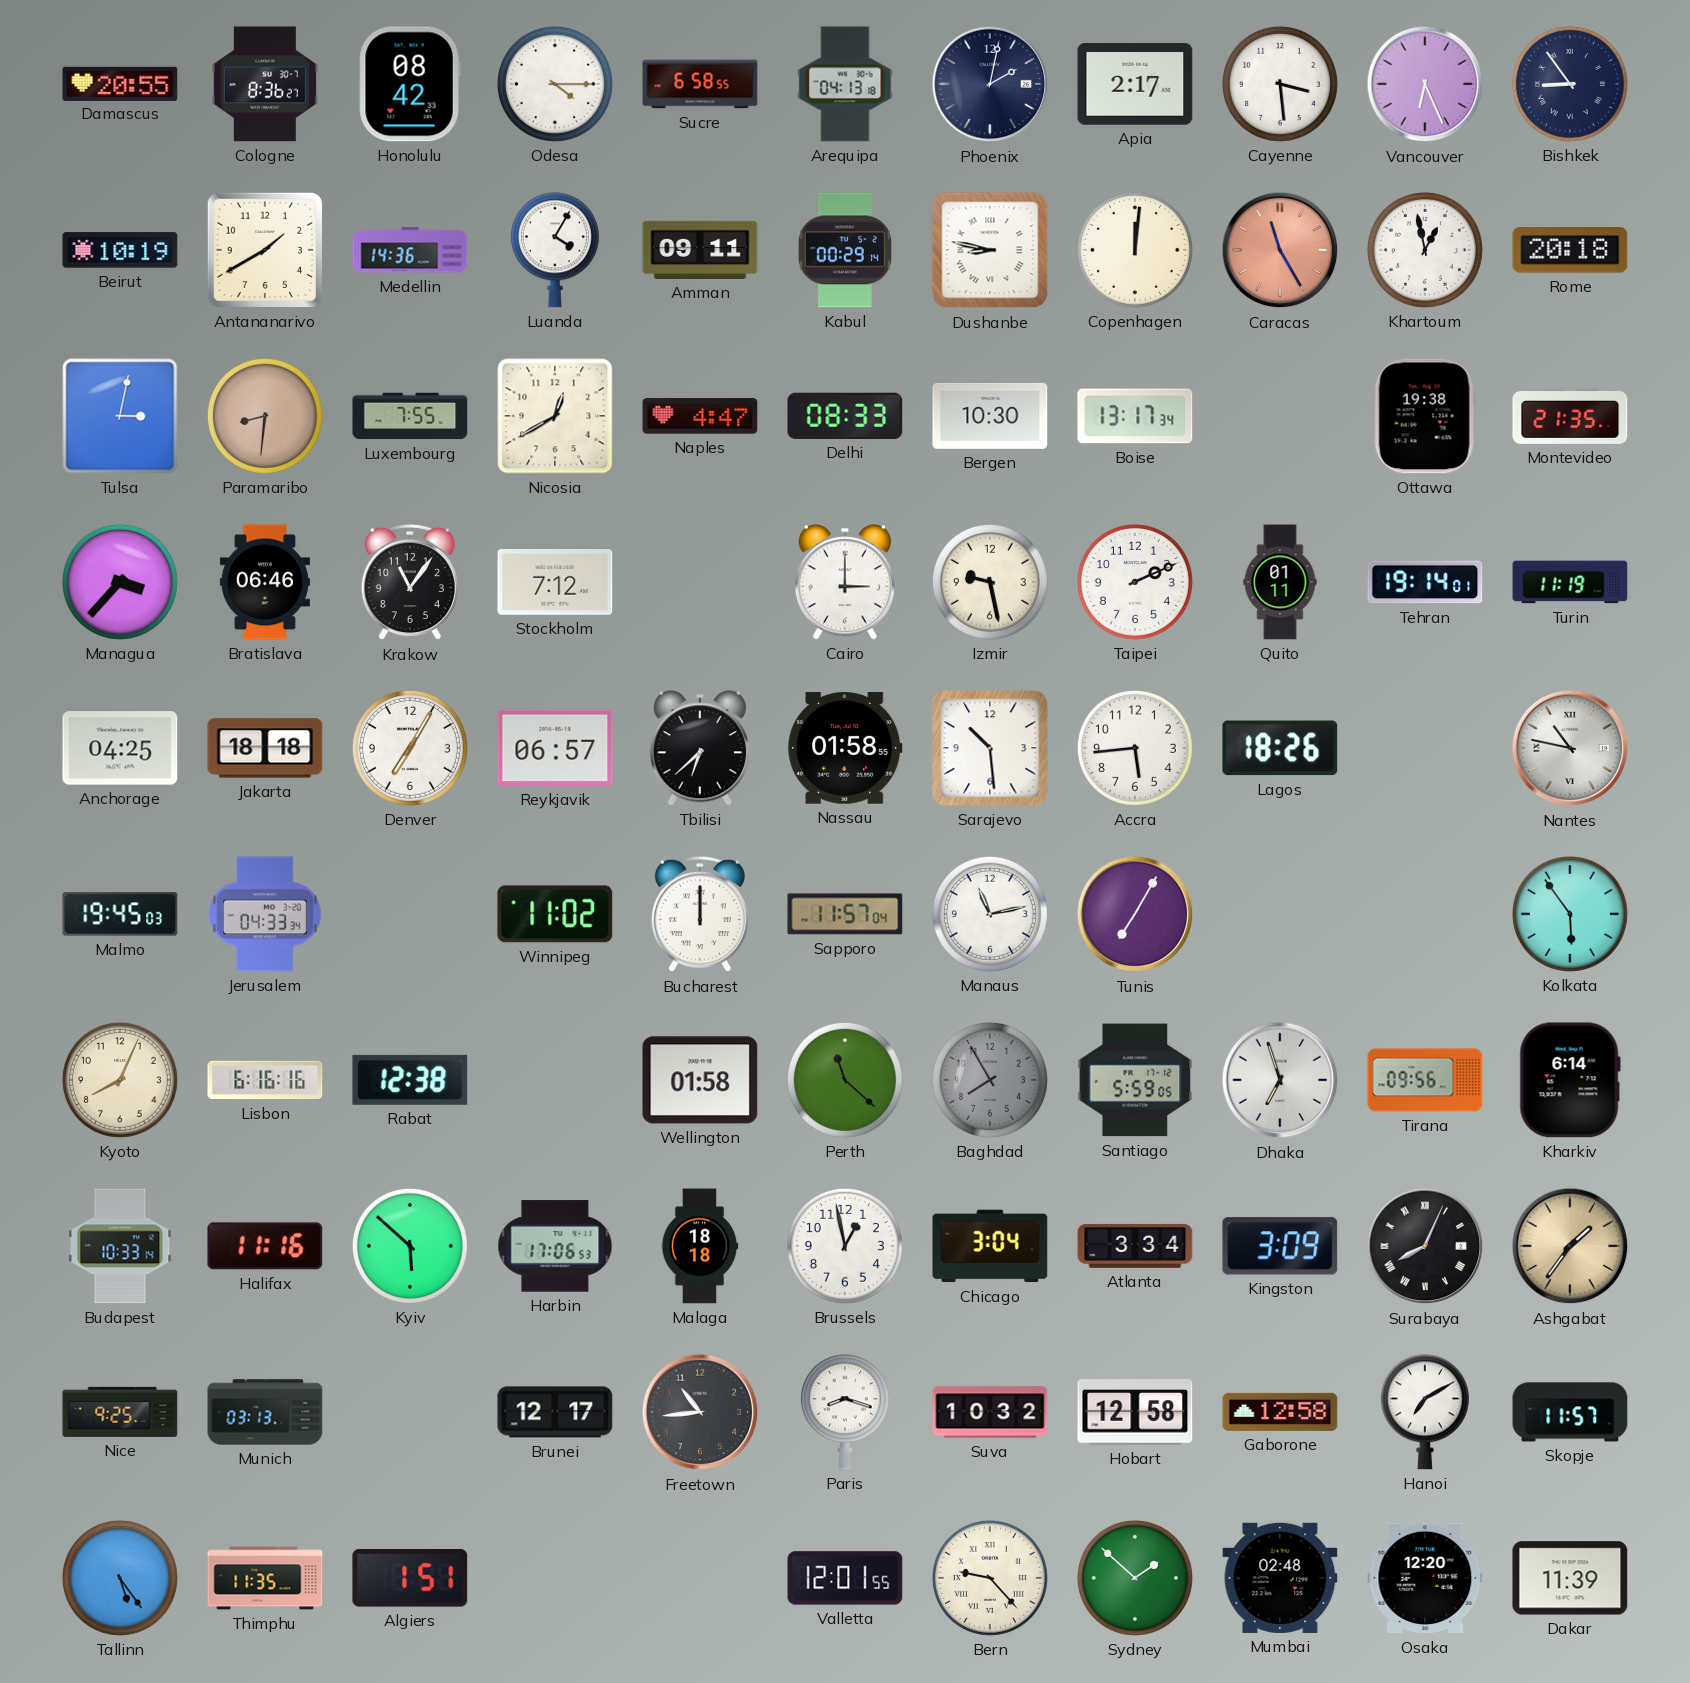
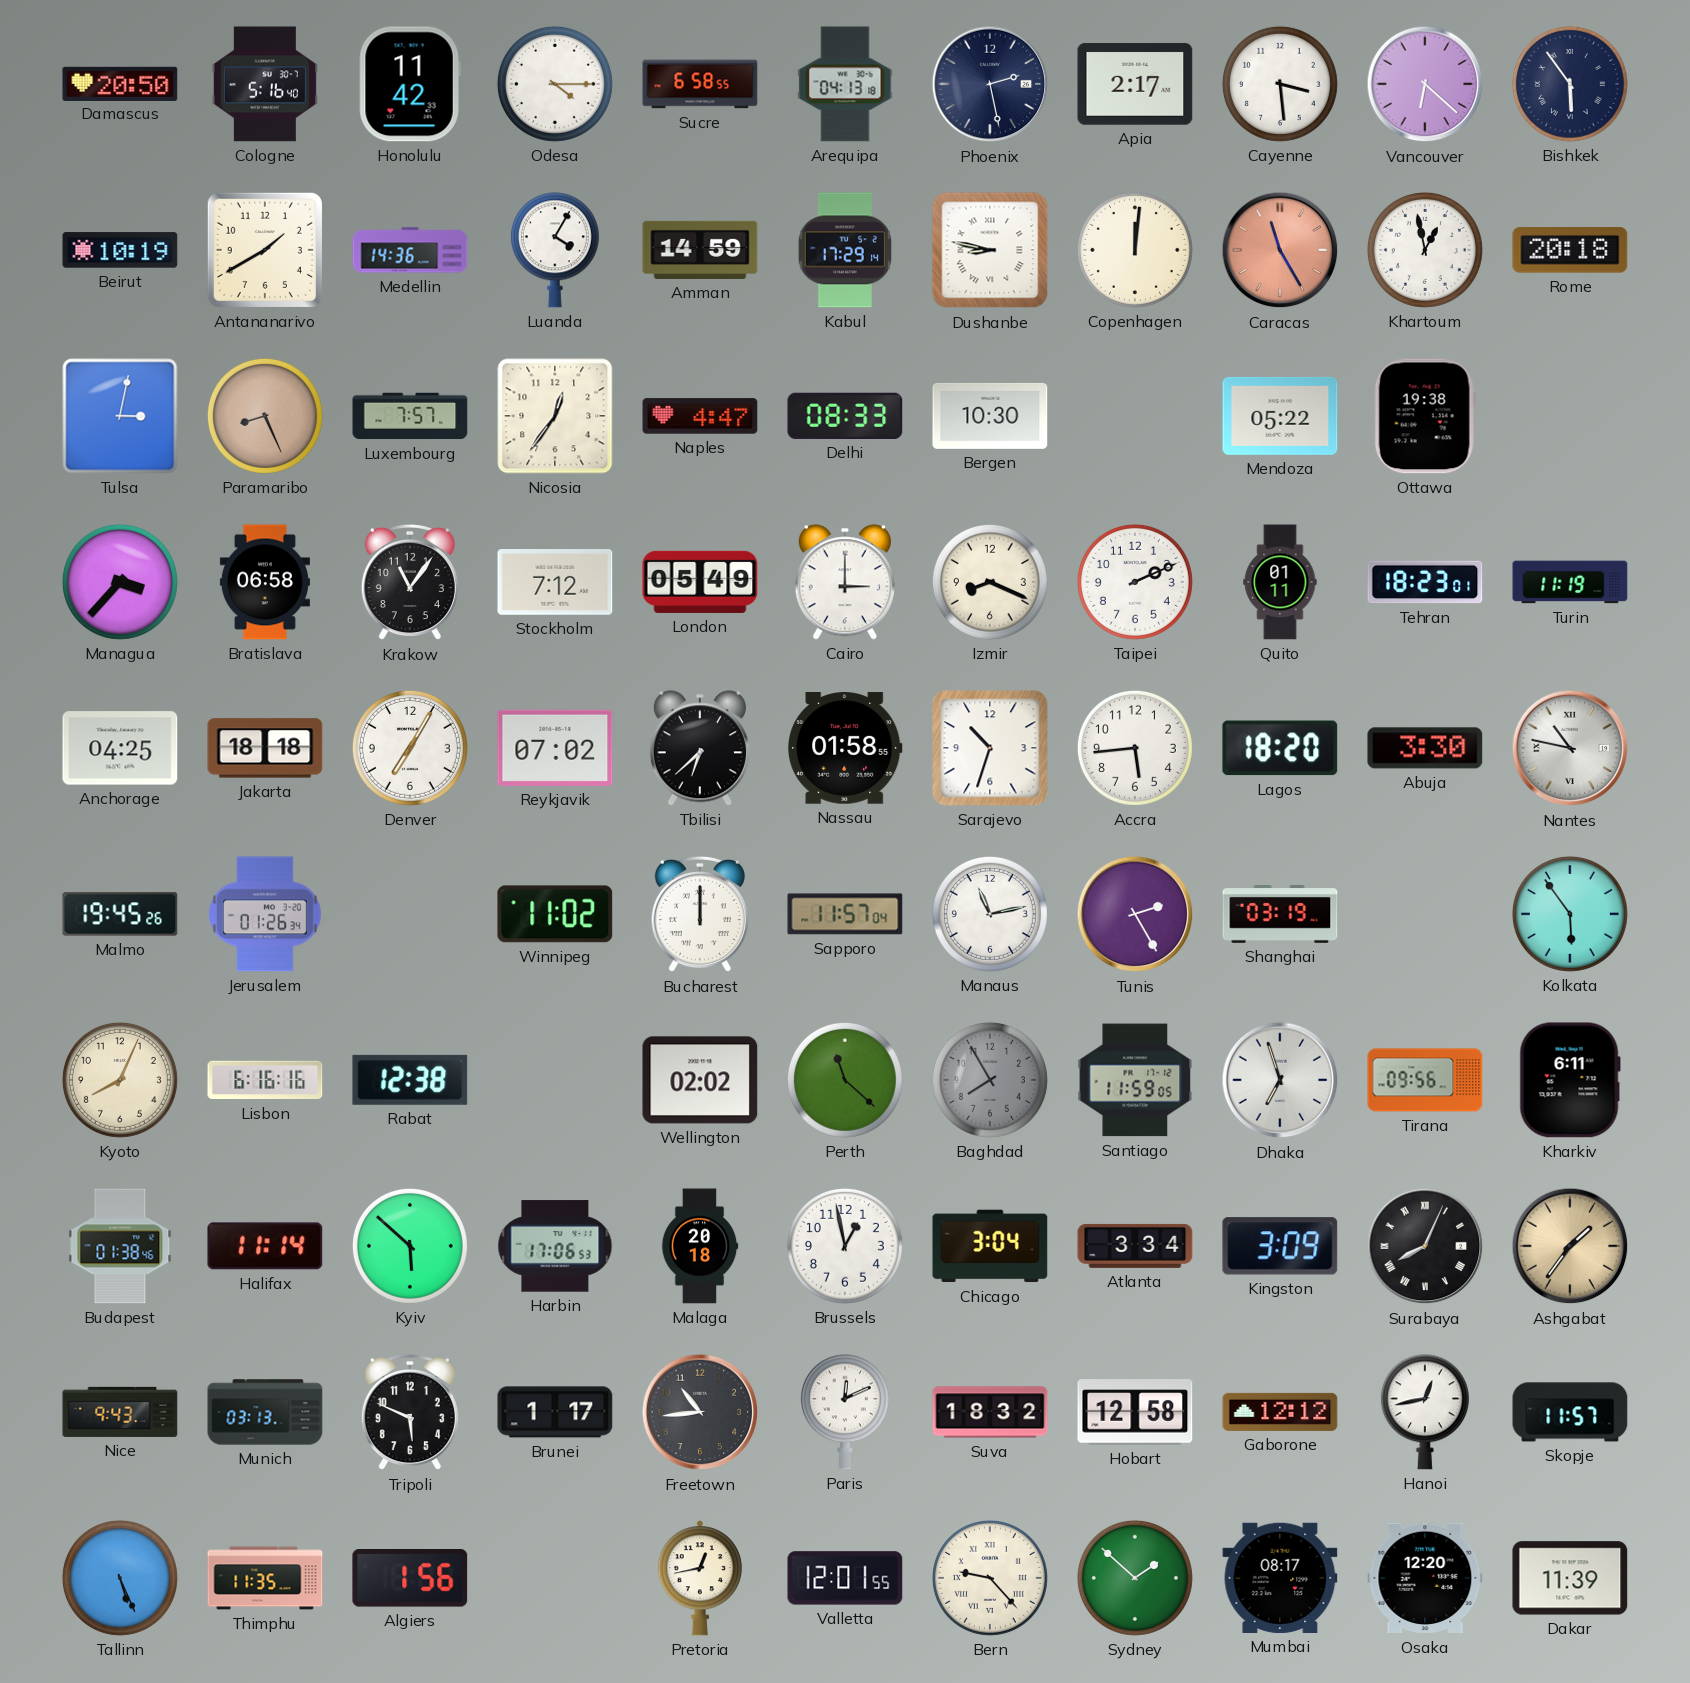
Damascus: 20:55 -> 20:50 (120, 83)
Cologne: 8:36 -> 5:16 (265, 84)
Honolulu: 08:42 -> 11:42 (410, 84)
Phoenix: 2:02 -> 2:28 (990, 84)
Vancouver: 6:26 -> 6:22 (1425, 84)
Bishkek: 8:54 -> 5:54 (1570, 84)
Amman: 09:11 -> 14:59 (700, 250)
Kabul: 00:29 -> 17:29 (845, 250)
Paramaribo: 8:31 -> 8:26 (265, 416)
Luxembourg: 7:55 -> 7:57 (410, 416)
Nicosia: 12:40 -> 12:36 (555, 416)
Boise: 13:17 -> none (1135, 416)
Mendoza: none -> 05:22 (1280, 416)
Montevideo: 21:35 -> none (1570, 416)
Bratislava: 06:46 -> 06:58 (265, 582)
London: none -> 05:49 (700, 582)
Izmir: 9:28 -> 8:19 (990, 582)
Tehran: 19:14 -> 18:23 (1425, 582)
Reykjavik: 06:57 -> 07:02 (555, 748)
Sarajevo: 10:29 -> 10:33 (990, 748)
Lagos: 18:26 -> 18:20 (1280, 748)
Abuja: none -> 3:30 (1425, 748)
Malmo: 19:45:03 -> 19:45:26 (120, 914)
Jerusalem: 04:33 -> 01:26 (266, 914)
Tunis: 7:05 -> 2:25 (1135, 914)
Shanghai: none -> 03:19 (1280, 915)
Wellington: 01:58 -> 02:02 (700, 1080)
Santiago: 5:59 -> 11:59 (1135, 1080)
Kharkiv: 6:14 -> 6:11 (1570, 1080)
Budapest: 10:33 -> 01:38 (120, 1246)
Halifax: 11:16 -> 11:14 (265, 1246)
Malaga: 18:18 -> 20:18 (700, 1246)
Nice: 9:25 -> 9:43 (120, 1412)
Tripoli: none -> 5:49 (410, 1412)
Brunei: 12:17 -> 1:17 (555, 1412)
Paris: 8:18 -> 12:11 (845, 1412)
Suva: 10:32 -> 18:32 (990, 1412)
Gaborone: 12:58 -> 12:12 (1280, 1412)
Hanoi: 7:10 -> 12:43 (1425, 1412)
Tallinn: 5:24 -> 5:26 (120, 1578)
Algiers: 1:51 -> 1:56 (410, 1579)
Pretoria: none -> 12:43 (700, 1578)
Mumbai: 02:48 -> 08:17 (1280, 1578)
